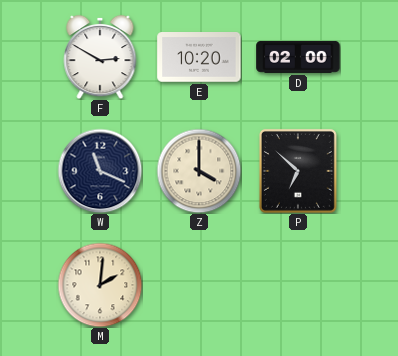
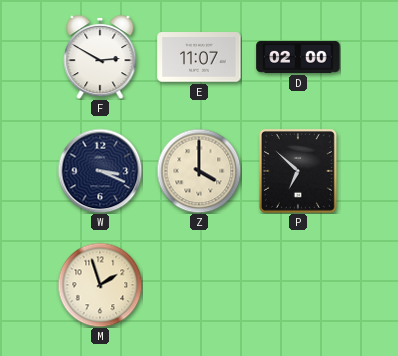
E: 10:20 -> 11:07 (199, 58)
W: 11:19 -> 3:19 (100, 171)
M: 2:01 -> 1:57 (100, 285)
